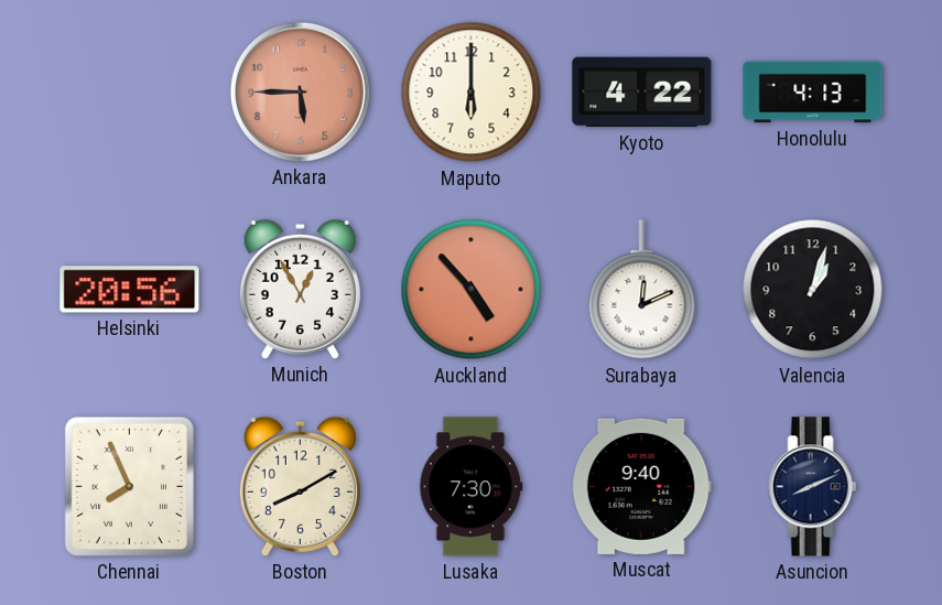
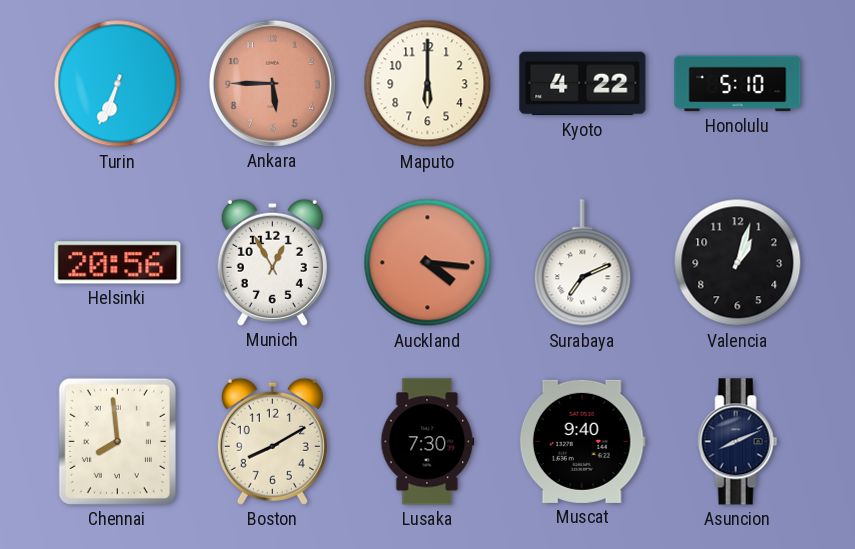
Turin: none -> 6:34 (118, 84)
Honolulu: 4:13 -> 5:10 (738, 84)
Auckland: 4:53 -> 4:16 (428, 263)
Surabaya: 12:11 -> 7:11 (583, 263)
Chennai: 7:56 -> 7:59 (117, 441)
